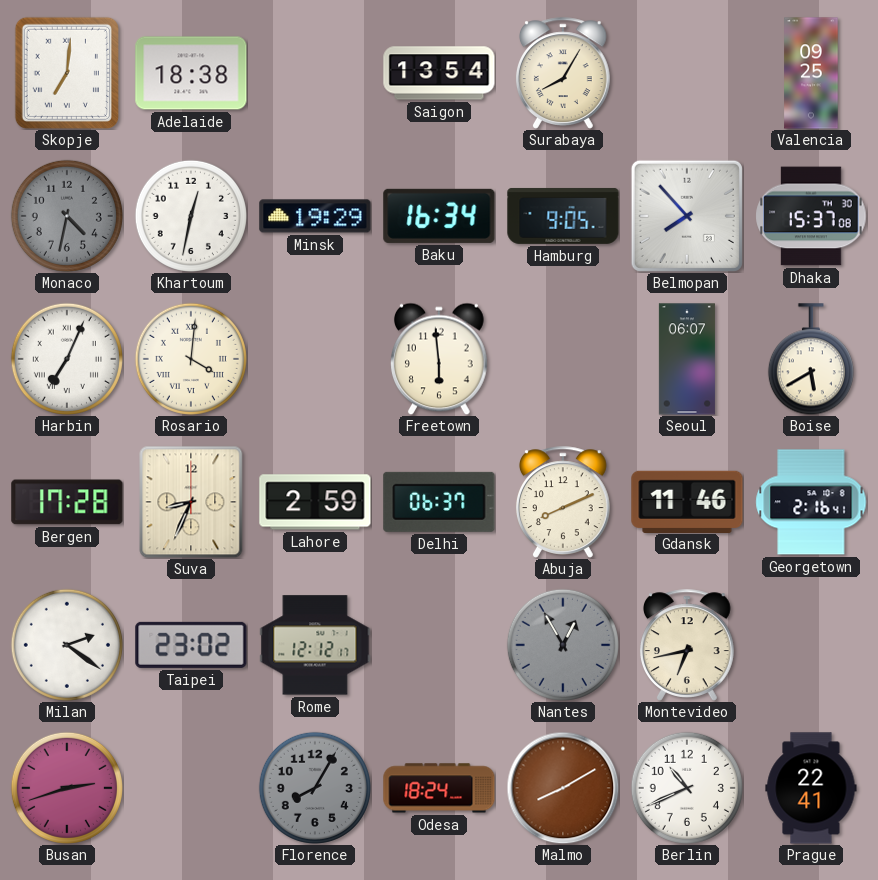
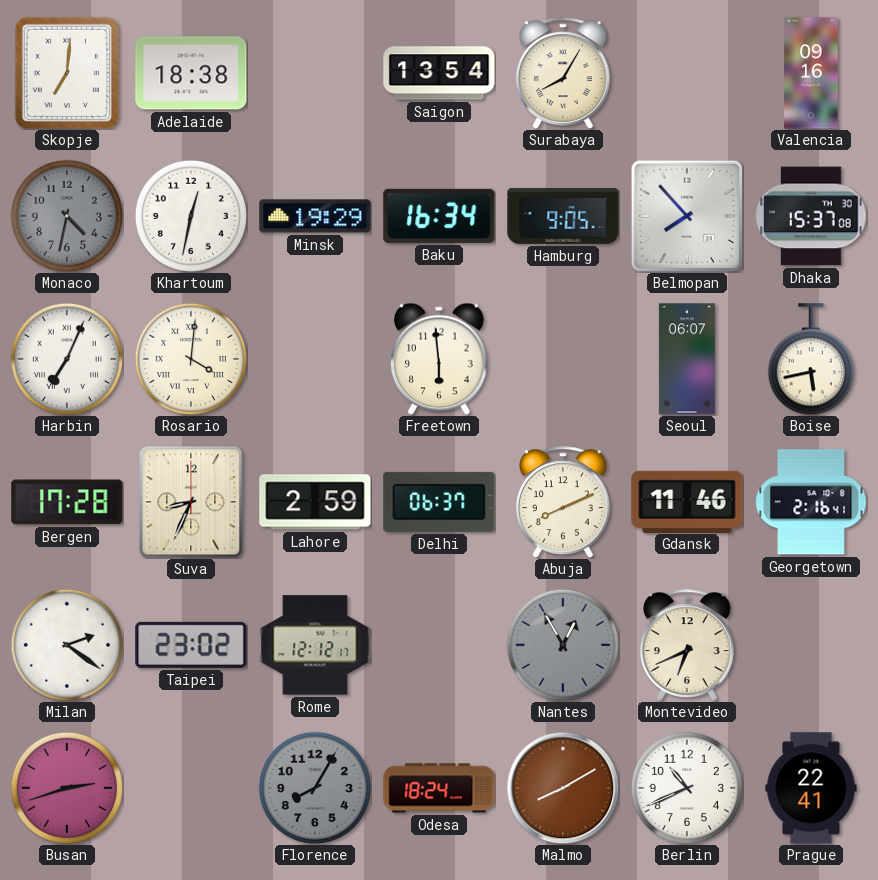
Valencia: 09:25 -> 09:16 (811, 73)
Boise: 5:40 -> 5:43 (811, 359)
Montevideo: 6:43 -> 6:41 (687, 645)
